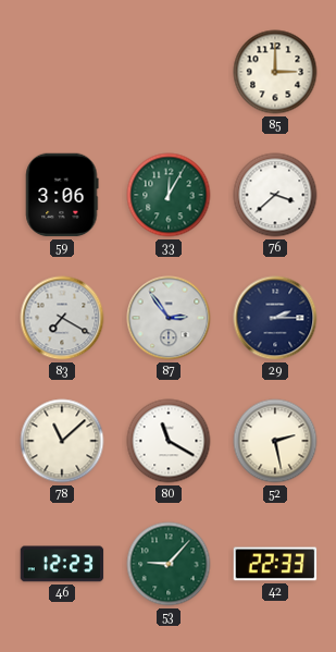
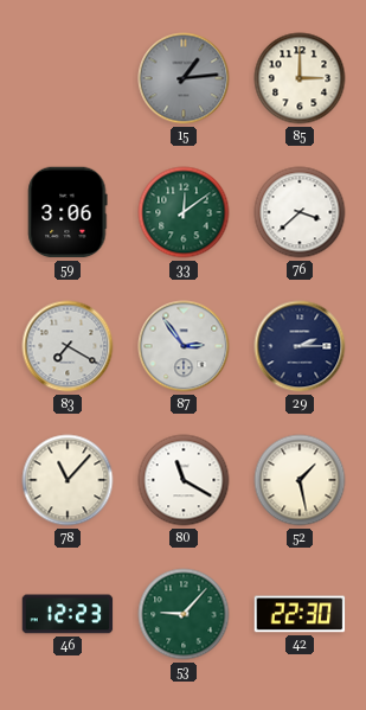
15: none -> 1:14 (184, 78)
33: 12:05 -> 12:09 (184, 212)
78: 11:08 -> 11:07 (68, 480)
52: 2:28 -> 1:28 (300, 480)
42: 22:33 -> 22:30 (300, 614)
